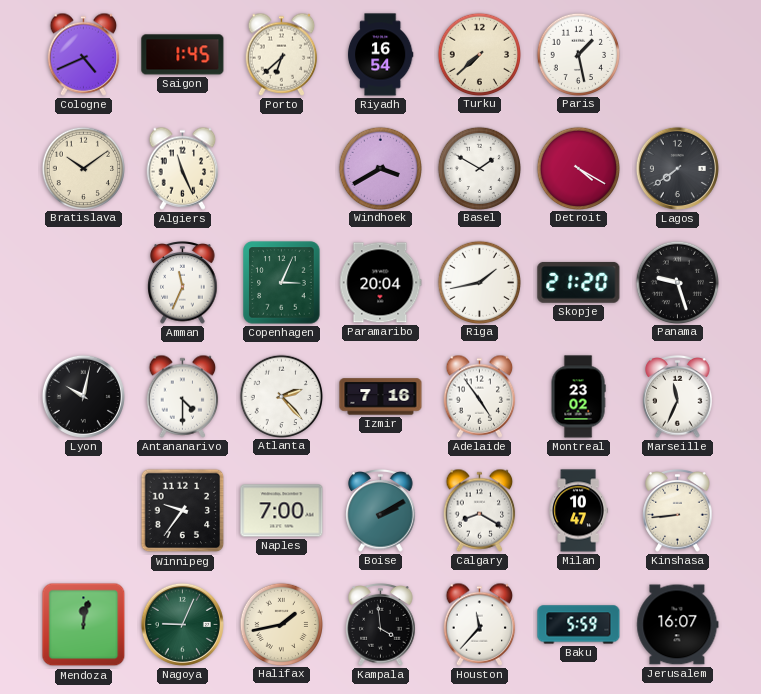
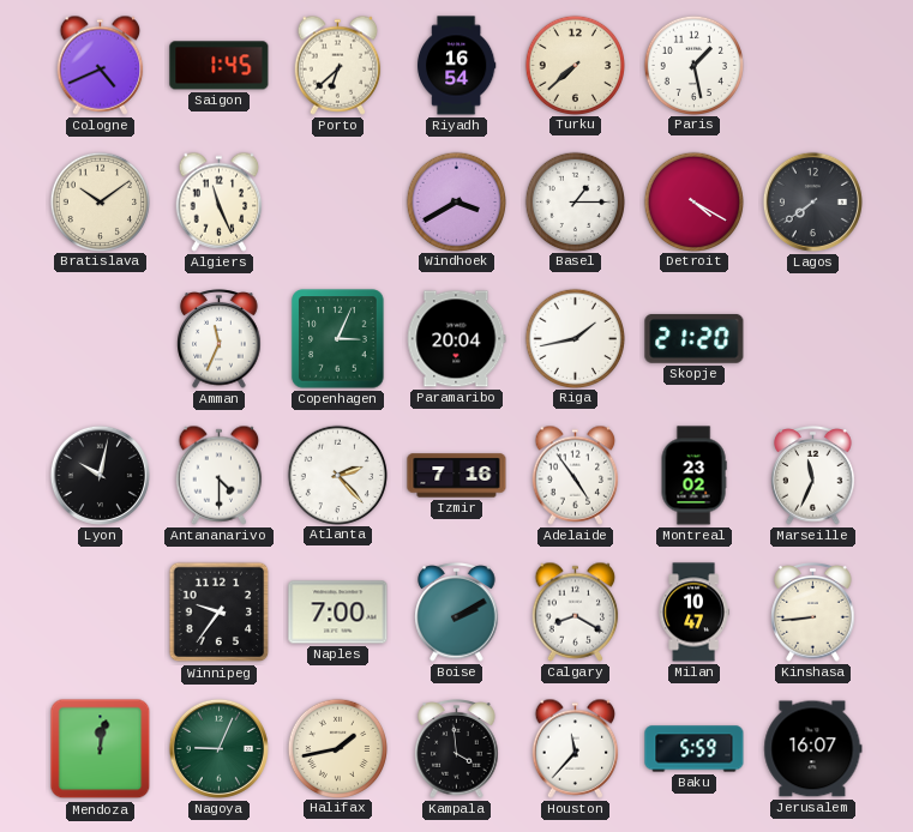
Basel: 1:50 -> 1:15 (575, 201)
Panama: 9:27 -> none (677, 282)
